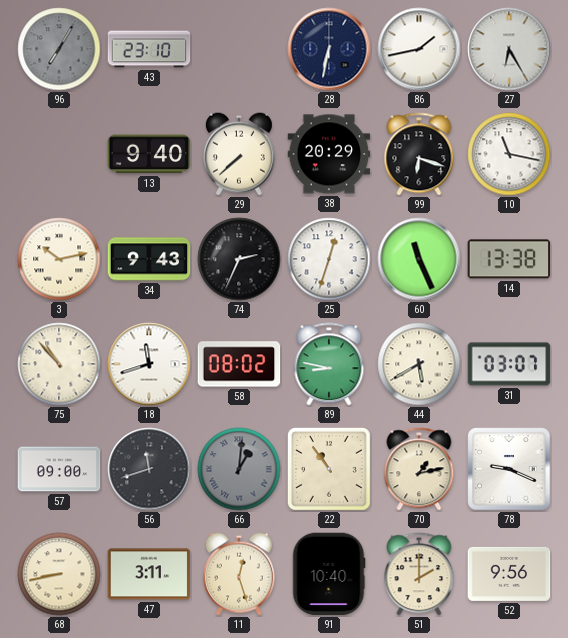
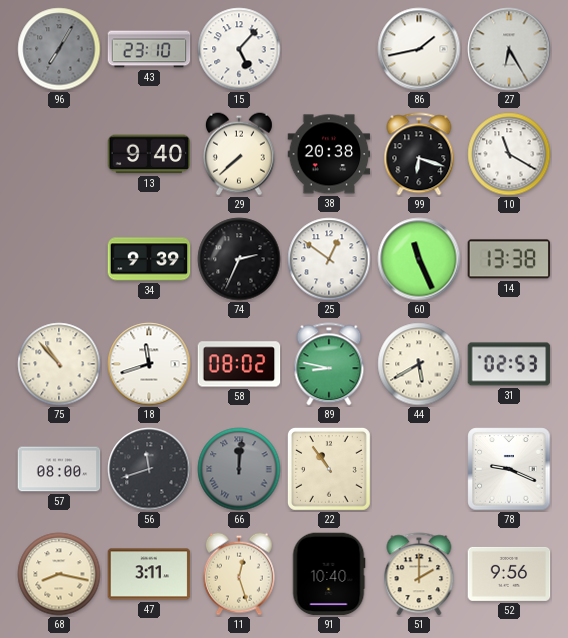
15: none -> 5:07 (239, 49)
28: 6:32 -> none (329, 49)
38: 20:29 -> 20:38 (329, 154)
10: 11:17 -> 11:20 (509, 154)
3: 10:13 -> none (59, 259)
34: 9:43 -> 9:39 (149, 259)
25: 12:33 -> 12:51 (329, 259)
31: 03:07 -> 02:53 (509, 364)
57: 09:00 -> 08:00 (59, 469)
66: 1:01 -> 12:01 (239, 469)
70: 1:13 -> none (419, 469)
68: 8:43 -> 8:17 (59, 574)
